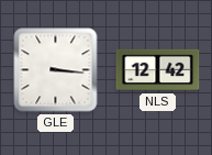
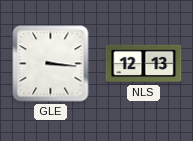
NLS: 12:42 -> 12:13 (144, 64)
